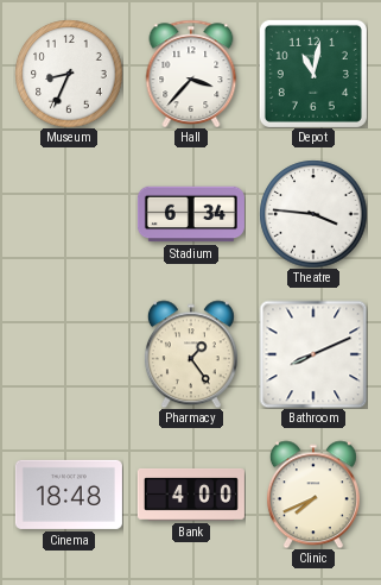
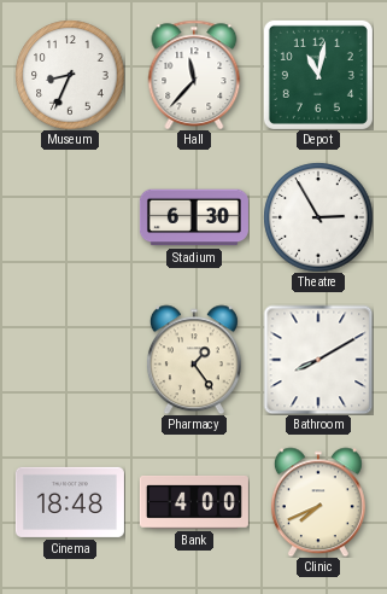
Hall: 3:37 -> 11:37 (194, 74)
Stadium: 6:34 -> 6:30 (194, 217)
Theatre: 3:46 -> 2:55 (318, 217)
Bathroom: 8:11 -> 8:10 (318, 360)
